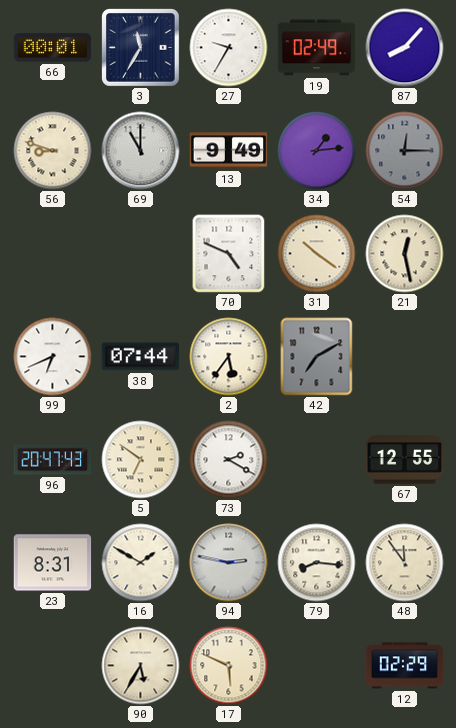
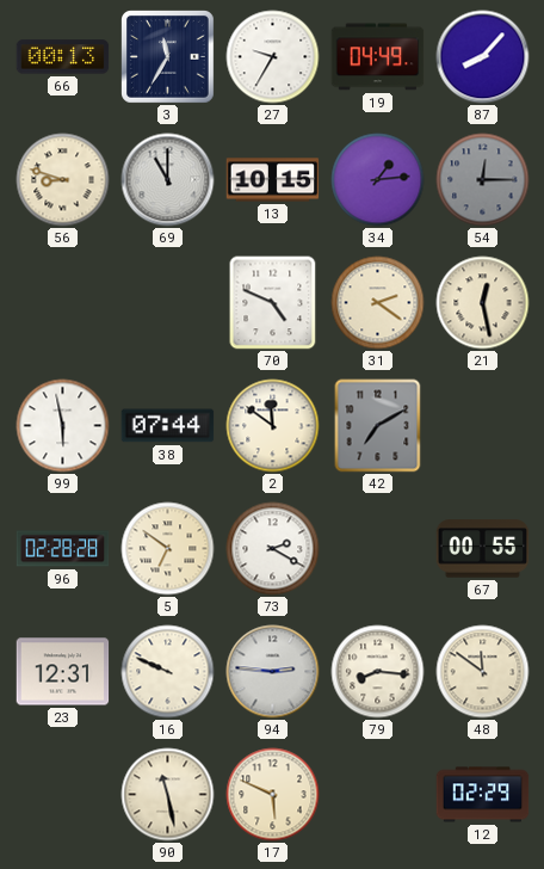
66: 00:01 -> 00:13 (63, 57)
19: 02:49 -> 04:49 (378, 57)
13: 9:49 -> 10:15 (273, 180)
31: 10:21 -> 2:21 (378, 303)
99: 6:41 -> 5:58 (63, 426)
2: 5:36 -> 11:51 (273, 426)
96: 20:47 -> 02:28 (63, 549)
67: 12:55 -> 00:55 (483, 549)
23: 8:31 -> 12:31 (63, 672)
16: 1:50 -> 9:49 (168, 672)
94: 2:47 -> 2:46 (273, 672)
48: 11:54 -> 11:51 (483, 672)
90: 5:35 -> 11:28 (168, 795)
